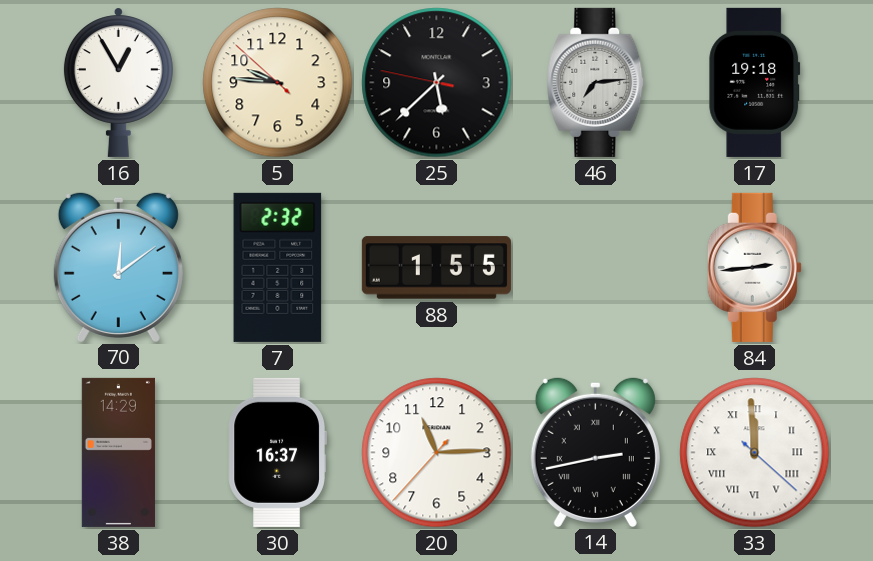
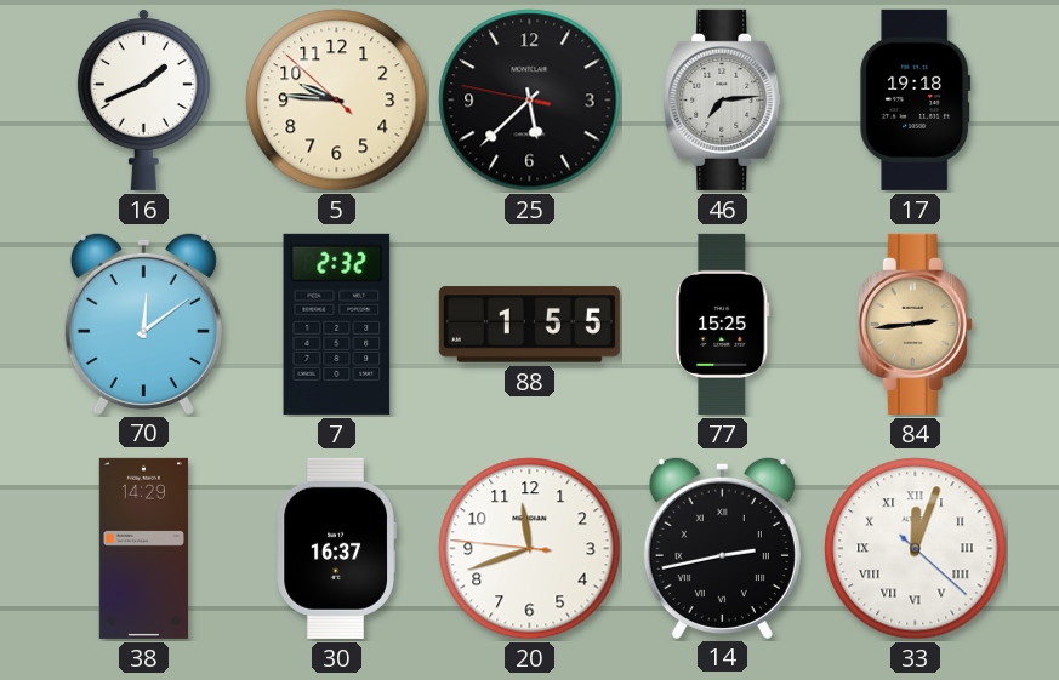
16: 12:55 -> 1:41 (143, 99)
77: none -> 15:25 (723, 324)
84 dial: white -> champagne (915, 324)
20: 11:14 -> 11:41 (530, 549)
33: 11:59 -> 12:03 (916, 549)
